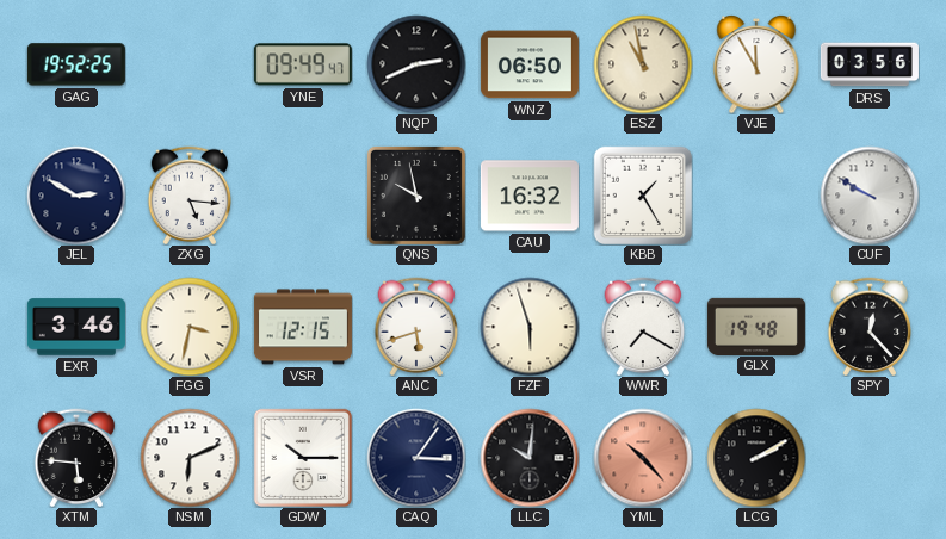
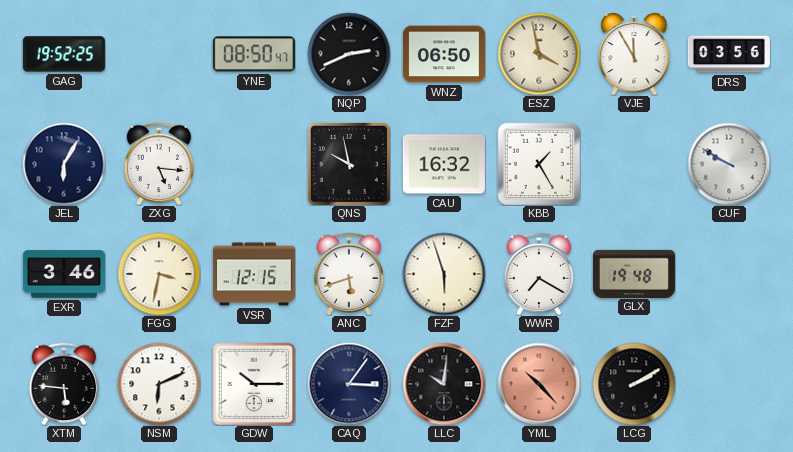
YNE: 09:49 -> 08:50 (254, 54)
ESZ: 10:58 -> 3:58 (539, 54)
JEL: 2:50 -> 6:05 (64, 164)
SPY: 12:23 -> none (870, 327)
